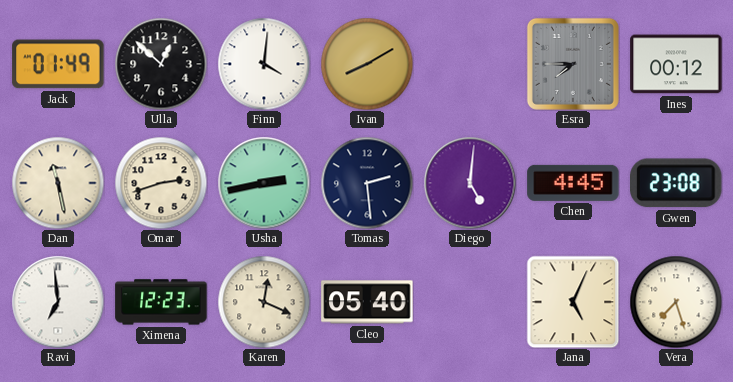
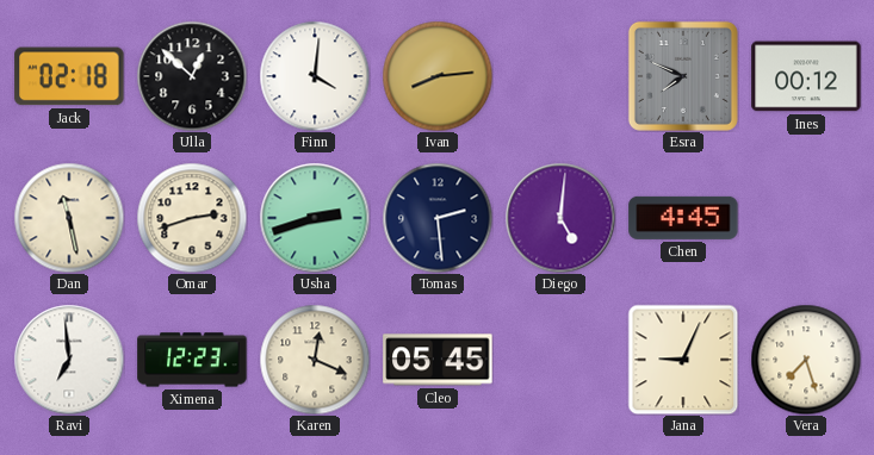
Jack: 01:49 -> 02:18 (69, 76)
Ivan: 8:10 -> 8:14 (438, 76)
Esra: 7:45 -> 7:49 (683, 76)
Usha: 2:43 -> 2:42 (315, 218)
Gwen: 23:08 -> none (677, 183)
Cleo: 05:40 -> 05:45 (438, 360)
Jana: 5:04 -> 9:04 (683, 360)
